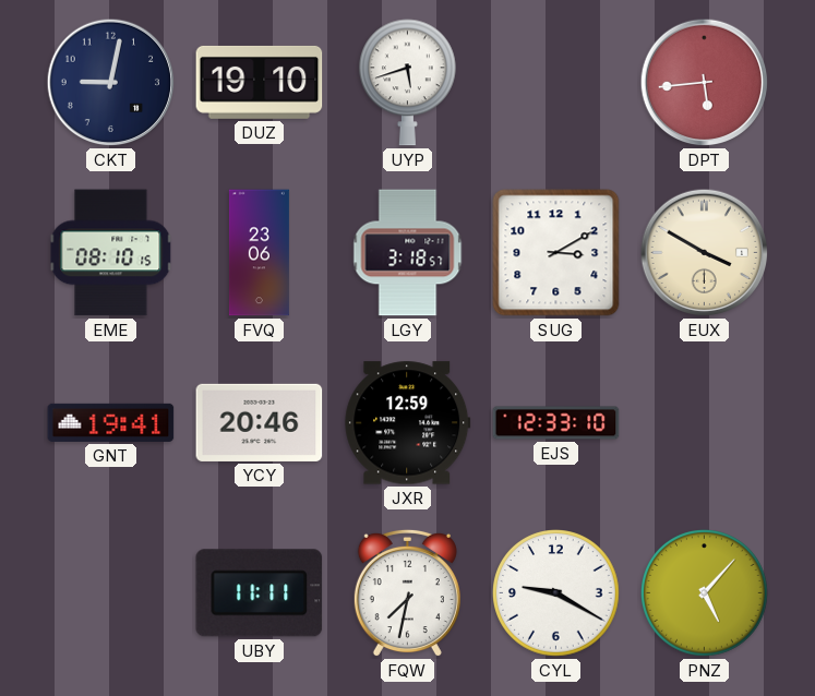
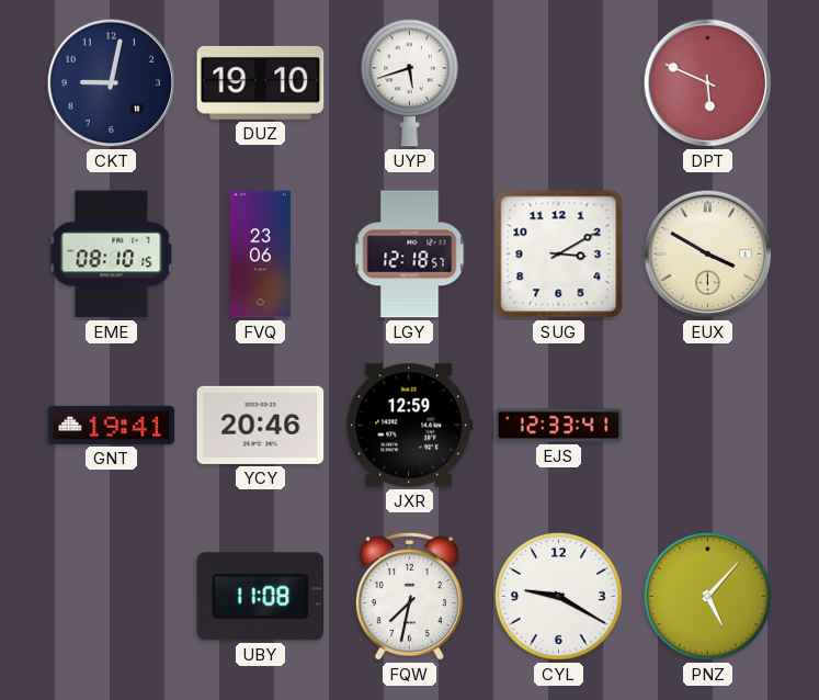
DPT: 5:44 -> 5:49 (708, 83)
LGY: 3:18 -> 12:18 (410, 255)
EJS: 12:33:10 -> 12:33:41 (559, 426)
UBY: 11:11 -> 11:08 (261, 597)
